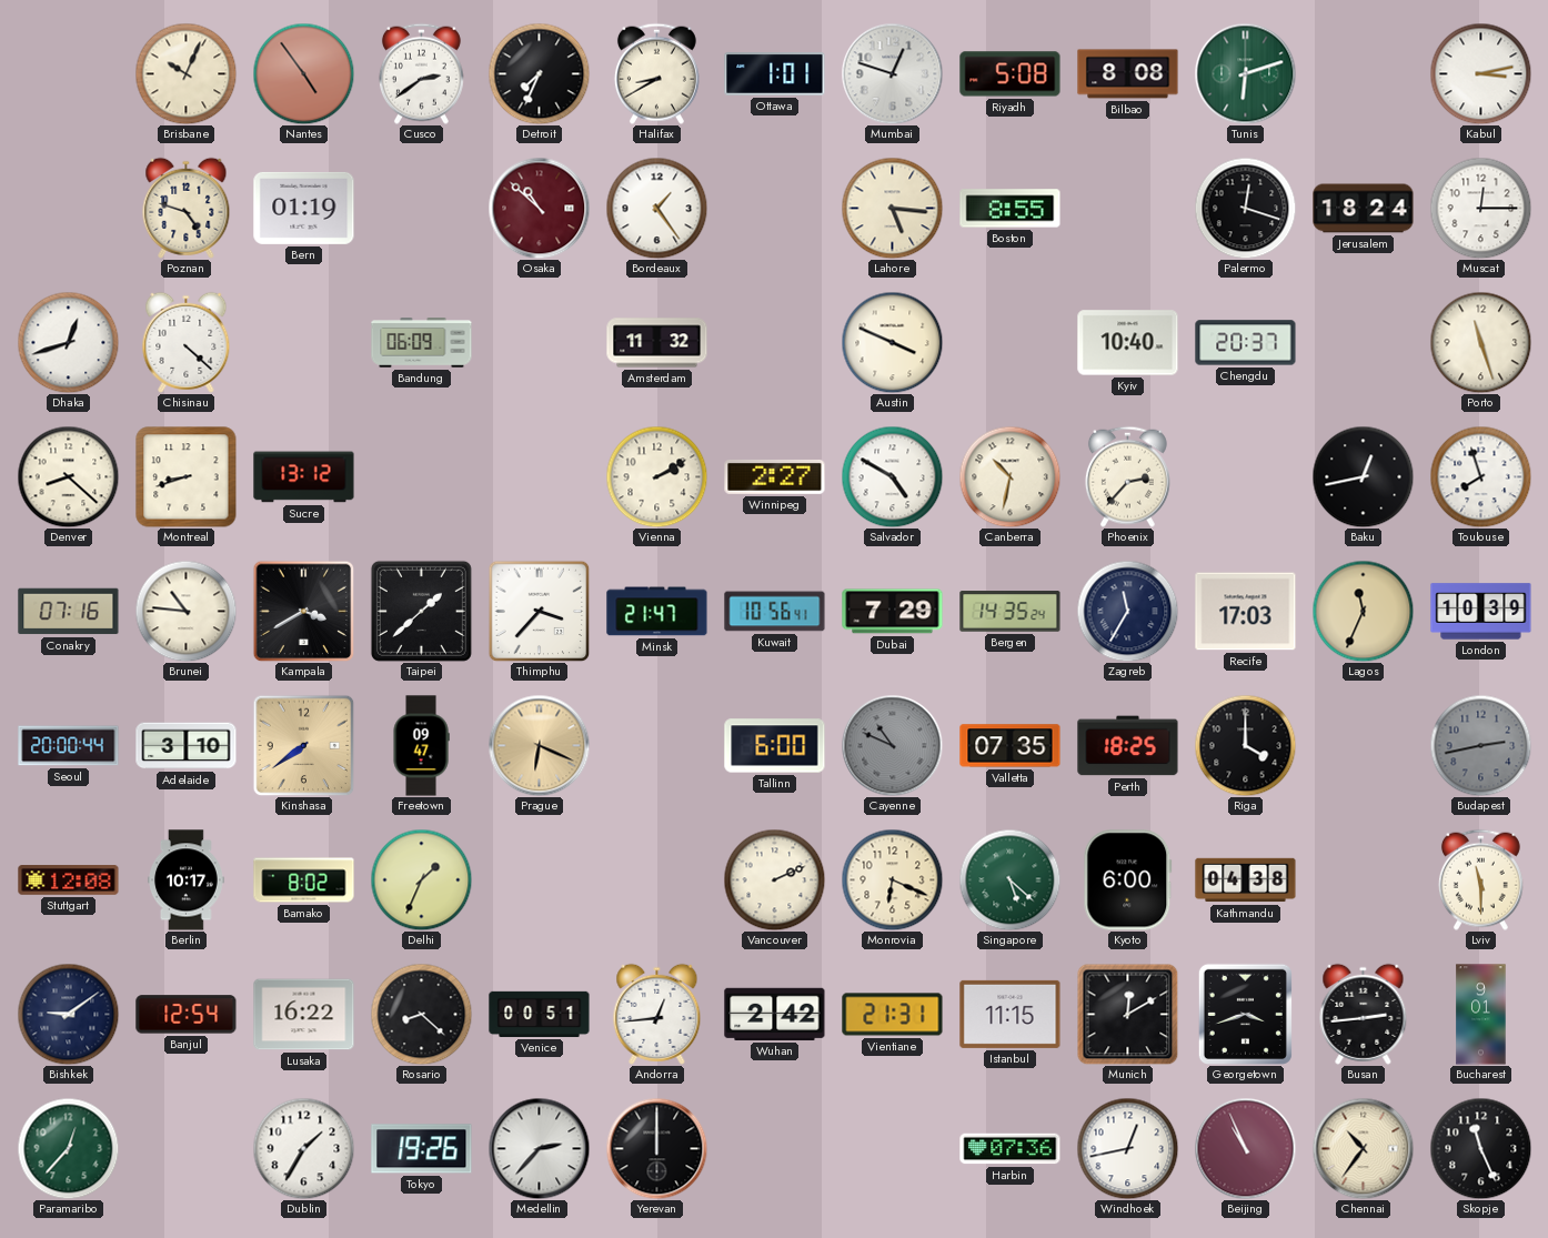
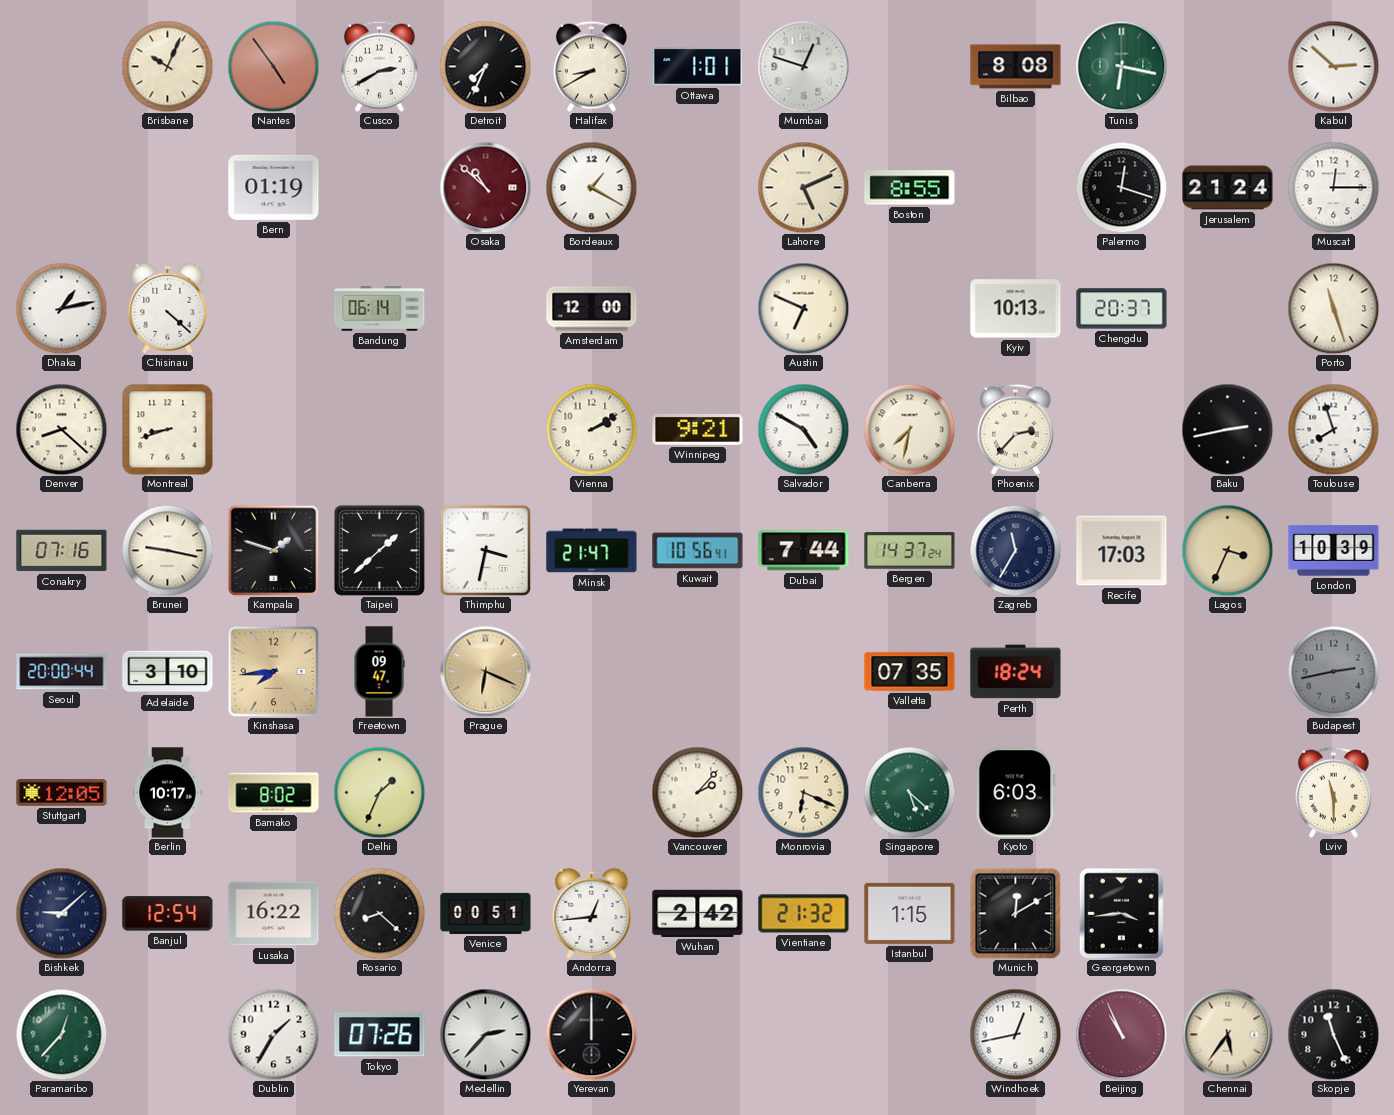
Cusco: 2:39 -> 2:40 (379, 66)
Riyadh: 5:08 -> none (1011, 74)
Tunis: 6:12 -> 6:17 (1121, 66)
Kabul: 3:13 -> 2:52 (1333, 66)
Poznan: 4:48 -> none (187, 208)
Bordeaux: 1:24 -> 1:20 (591, 187)
Lahore: 5:16 -> 5:11 (803, 187)
Jerusalem: 18:24 -> 21:24 (1228, 188)
Dhaka: 12:42 -> 1:13 (61, 308)
Bandung: 06:09 -> 06:14 (380, 309)
Amsterdam: 11:32 -> 12:00 (592, 309)
Austin: 3:49 -> 6:49 (803, 308)
Kyiv: 10:40 -> 10:13 (1016, 309)
Sucre: 13:12 -> none (304, 477)
Winnipeg: 2:27 -> 9:21 (698, 430)
Canberra: 10:32 -> 7:32 (909, 429)
Baku: 12:43 -> 2:43 (1227, 429)
Brunei: 10:46 -> 9:17 (167, 550)
Kampala: 3:40 -> 1:48 (273, 550)
Thimphu: 3:37 -> 3:32 (485, 550)
Dubai: 7:29 -> 7:44 (804, 551)
Bergen: 14:35 -> 14:37 (910, 551)
Lagos: 11:34 -> 3:34 (1227, 550)
Kinshasa: 7:39 -> 7:44 (273, 671)
Tallinn: 6:00 -> none (775, 746)
Cayenne: 10:49 -> none (892, 745)
Perth: 18:25 -> 18:24 (1016, 672)
Riga: 4:00 -> none (1245, 745)
Stuttgart: 12:08 -> 12:05 (62, 793)
Vancouver: 2:11 -> 2:07 (697, 792)
Kyoto: 6:00 -> 6:03 (1016, 793)
Kathmandu: 04:38 -> none (1246, 880)
Bishkek: 9:09 -> 9:08 (61, 913)
Vientiane: 21:31 -> 21:32 (804, 914)
Istanbul: 11:15 -> 1:15 (910, 913)
Georgetown: 3:42 -> 3:44 (1121, 913)
Busan: 2:44 -> none (1364, 1014)
Bucharest: 9:01 -> none (1481, 1015)
Tokyo: 19:26 -> 07:26 (380, 1035)
Harbin: 07:36 -> none (1011, 1149)
Chennai: 10:36 -> 5:36 (1227, 1034)
